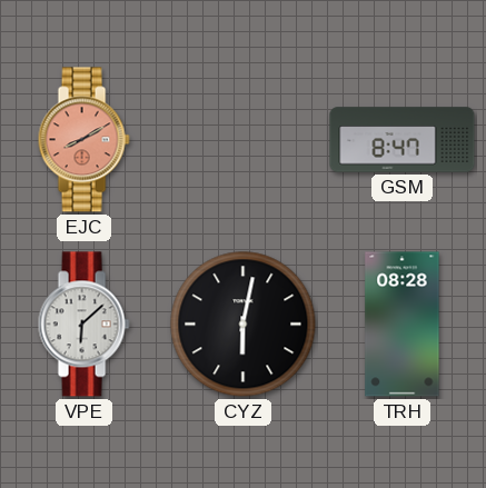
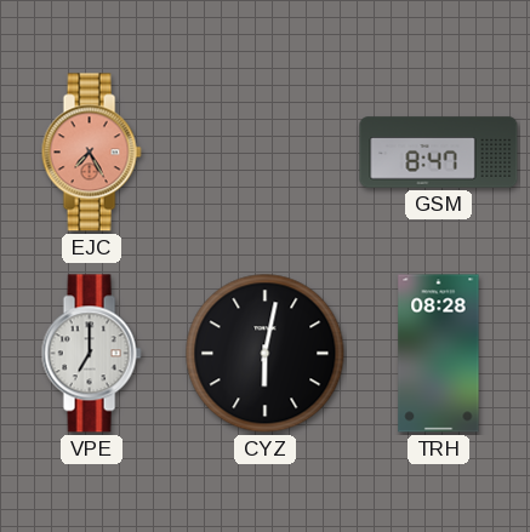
EJC: 8:10 -> 7:25 (91, 153)
VPE: 6:08 -> 7:00 (91, 354)
